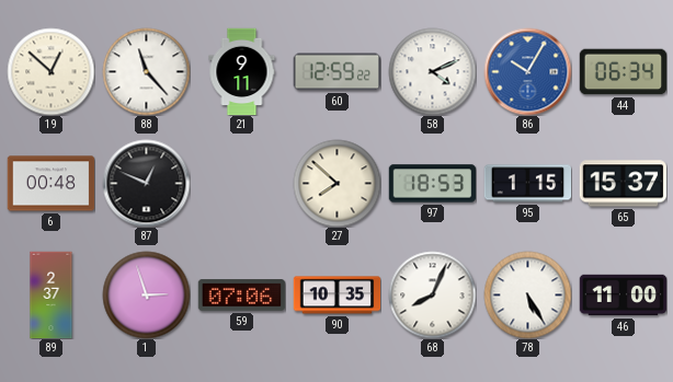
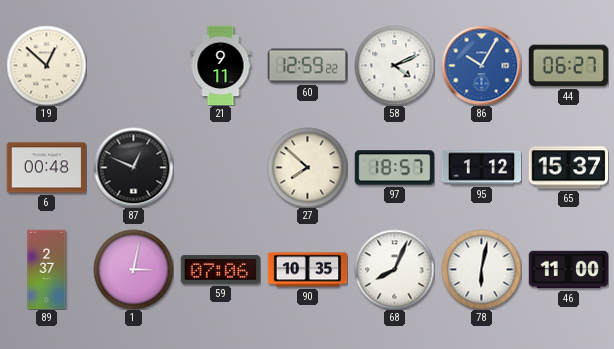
88: 11:23 -> none (146, 71)
44: 06:34 -> 06:27 (568, 66)
97: 18:53 -> 18:57 (394, 168)
95: 1:15 -> 1:12 (481, 168)
1: 2:57 -> 3:02 (133, 269)
78: 5:25 -> 6:02 (481, 269)
